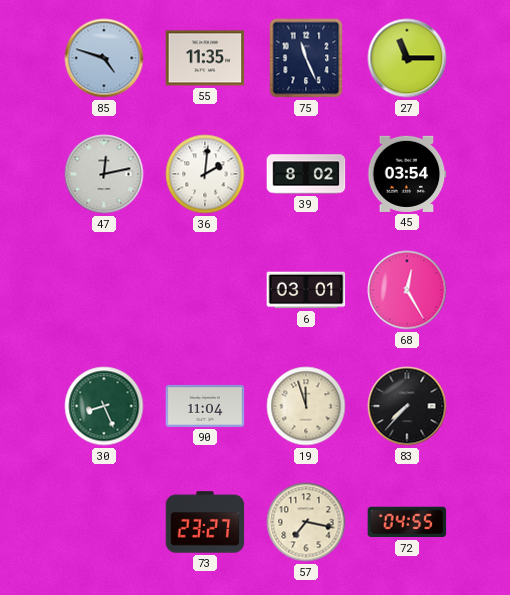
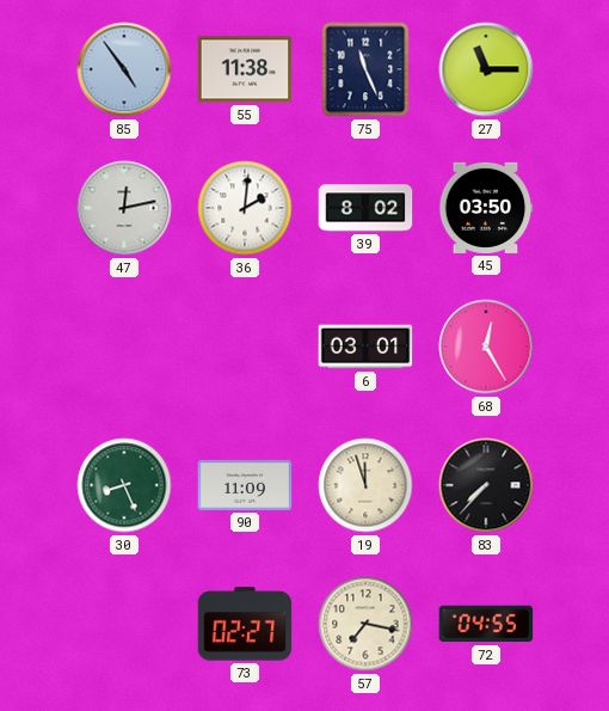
85: 4:48 -> 4:54 (124, 69)
55: 11:35 -> 11:38 (245, 69)
45: 03:54 -> 03:50 (486, 208)
90: 11:04 -> 11:09 (245, 485)
73: 23:27 -> 02:27 (245, 624)
